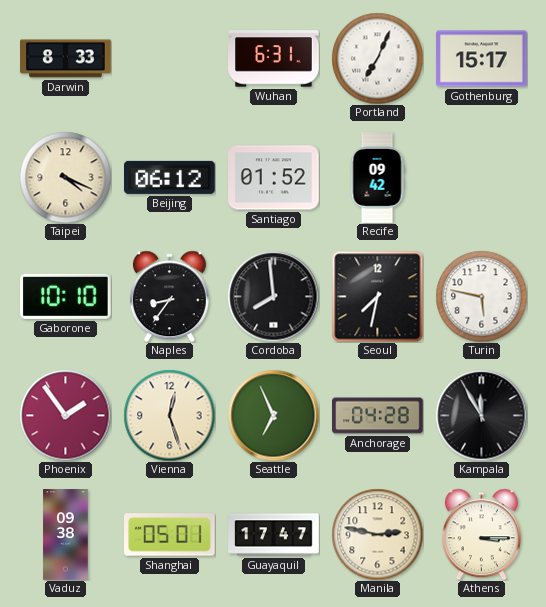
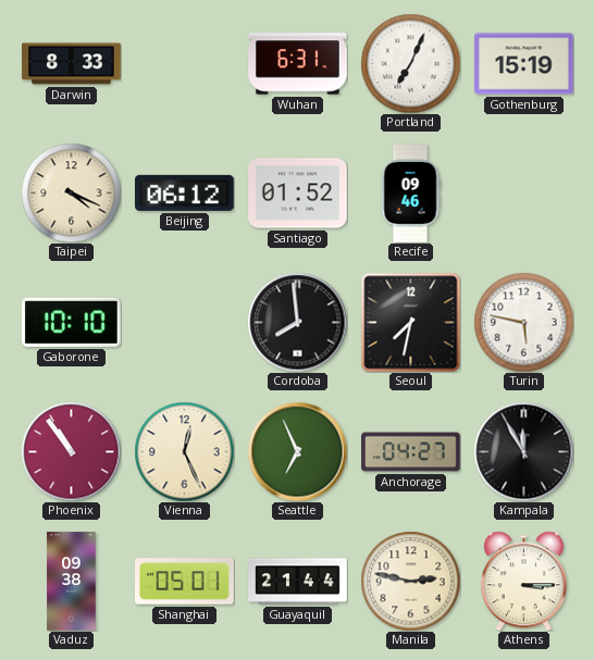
Gothenburg: 15:17 -> 15:19 (524, 64)
Recife: 09:42 -> 09:46 (410, 194)
Naples: 8:36 -> none (169, 296)
Phoenix: 1:54 -> 10:54 (71, 451)
Vienna: 12:27 -> 12:26 (184, 451)
Anchorage: 04:28 -> 04:27 (411, 452)
Guayaquil: 17:47 -> 21:44 (298, 582)
